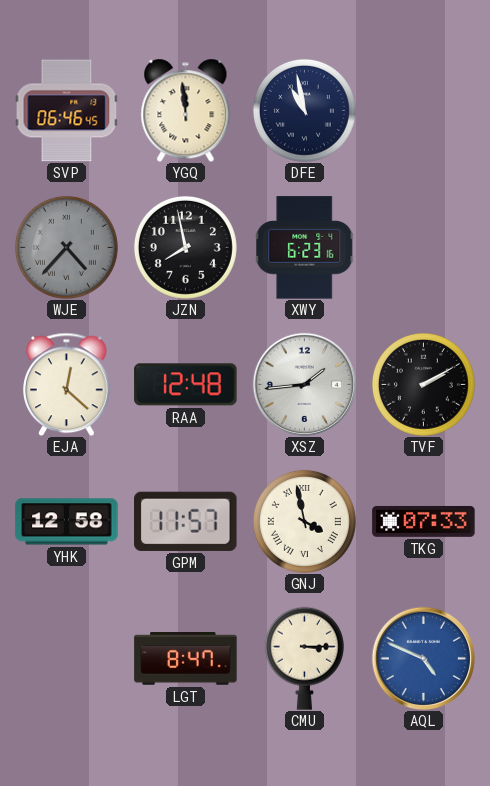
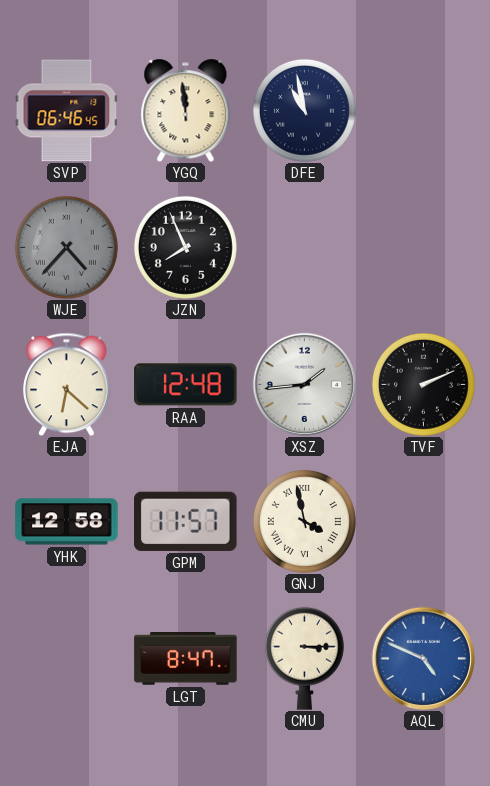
JZN: 7:58 -> 7:56 (185, 247)
XWY: 6:23 -> none (305, 248)
EJA: 12:22 -> 6:22 (67, 384)
TVF: 2:10 -> 2:11 (423, 384)
TKG: 07:33 -> none (424, 521)
